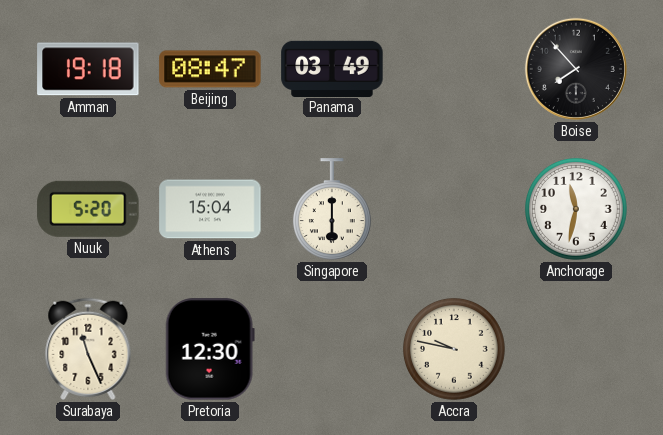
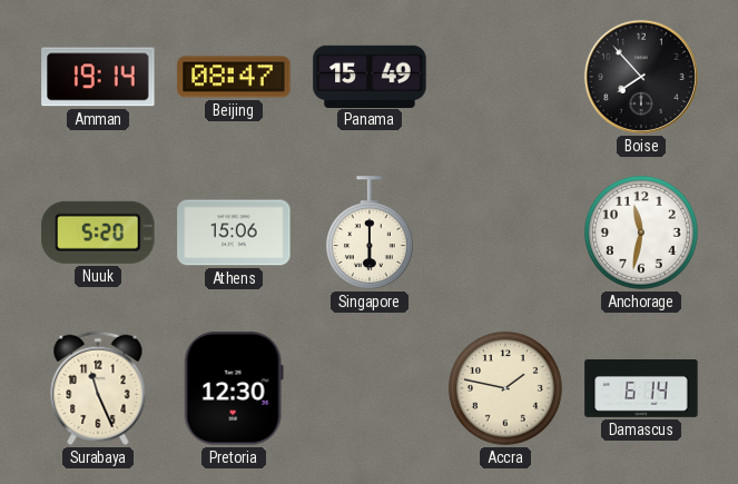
Amman: 19:18 -> 19:14 (98, 77)
Panama: 03:49 -> 15:49 (370, 76)
Athens: 15:04 -> 15:06 (234, 233)
Accra: 9:47 -> 1:47 (505, 388)
Damascus: none -> 6:14 (641, 389)
